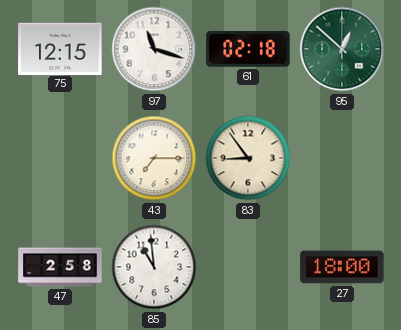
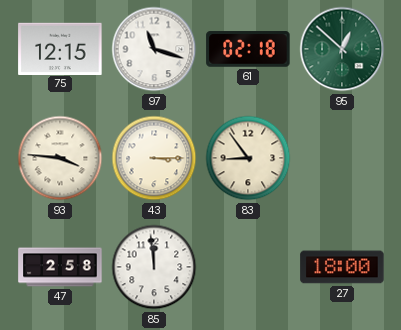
93: none -> 3:46 (60, 158)
43: 7:15 -> 3:15 (154, 158)
85: 10:59 -> 11:59 (154, 267)
